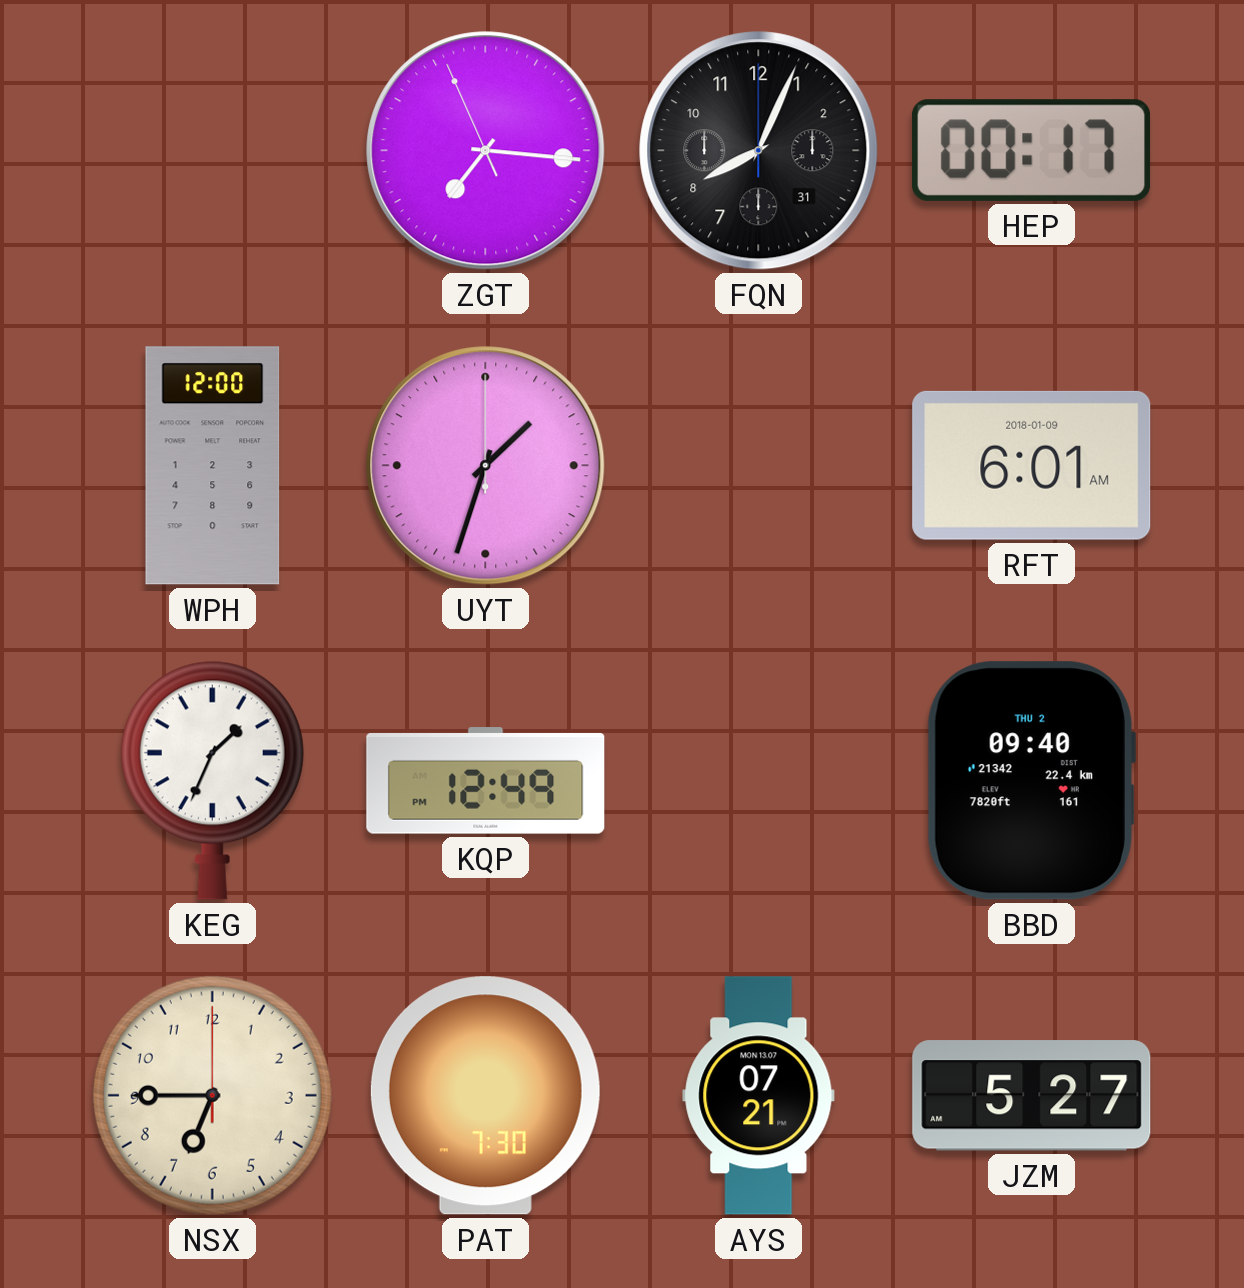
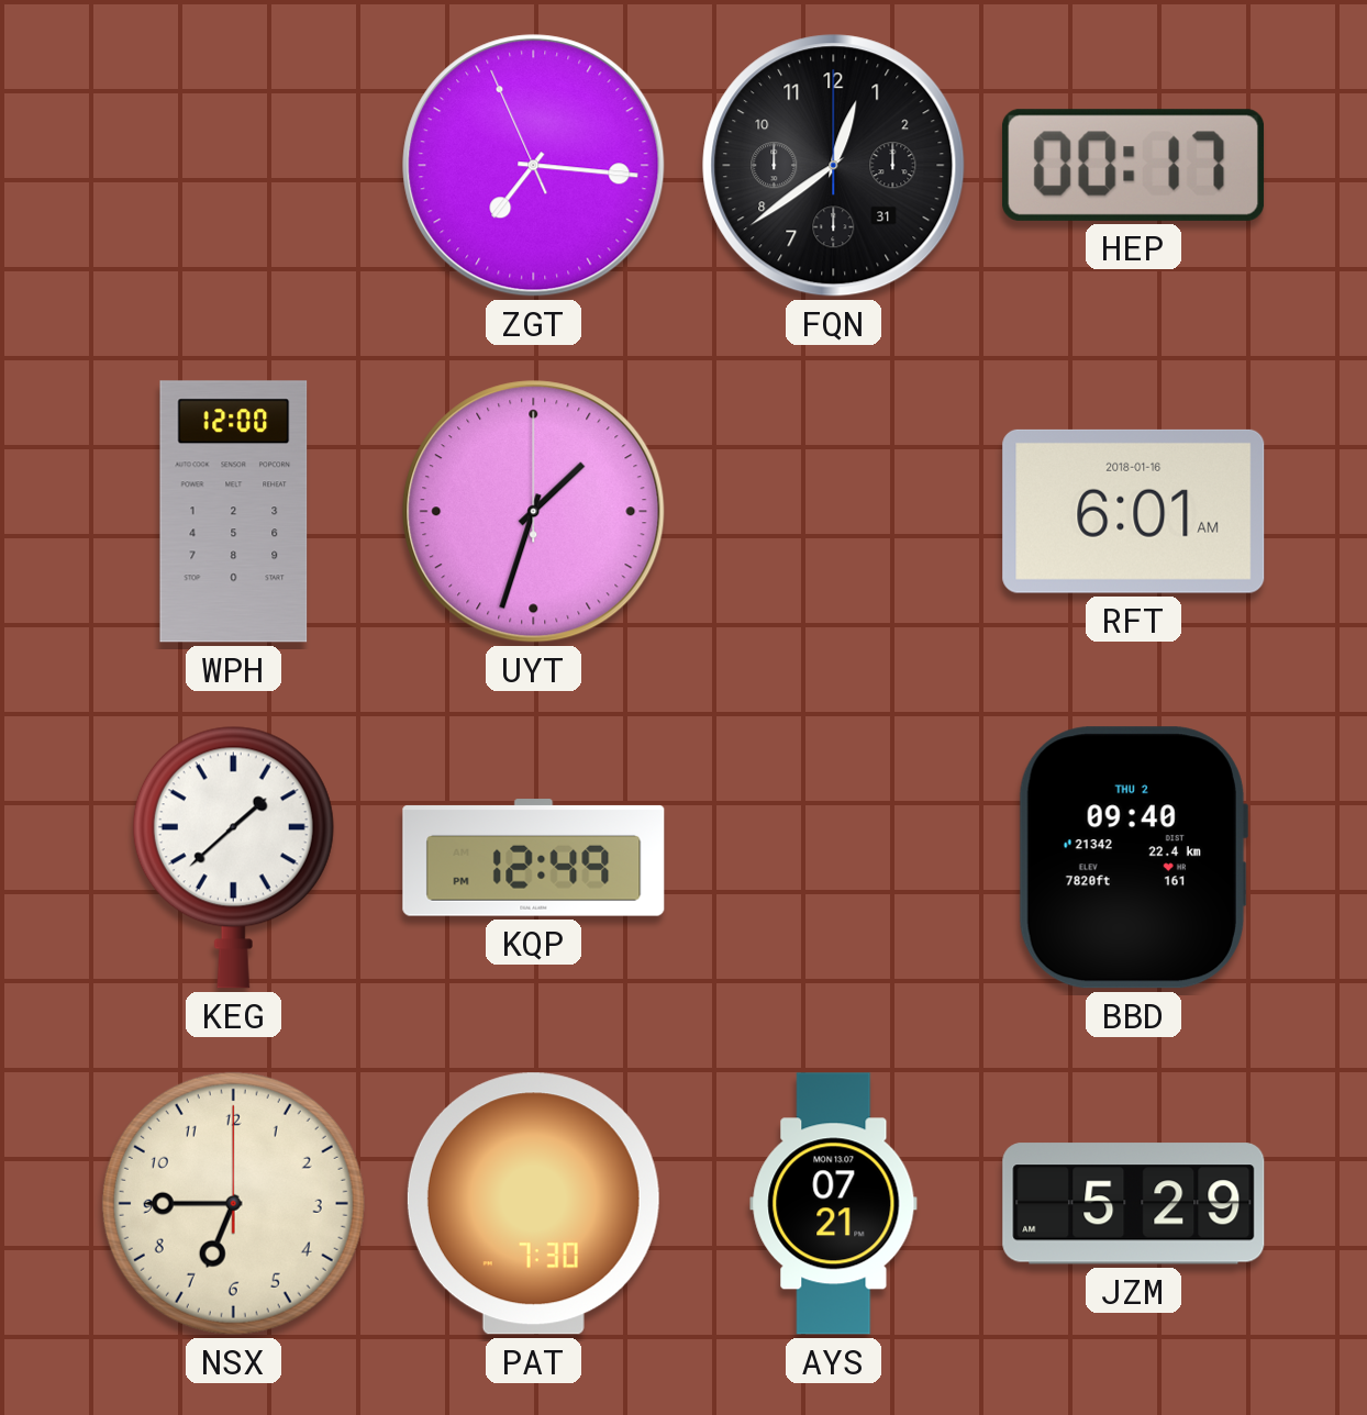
FQN: 8:04 -> 12:39 (834, 166)
RFT date: 2018-01-09 -> 2018-01-16 (1134, 511)
KEG: 1:34 -> 1:38 (233, 857)
JZM: 5:27 -> 5:29 (1134, 1204)
